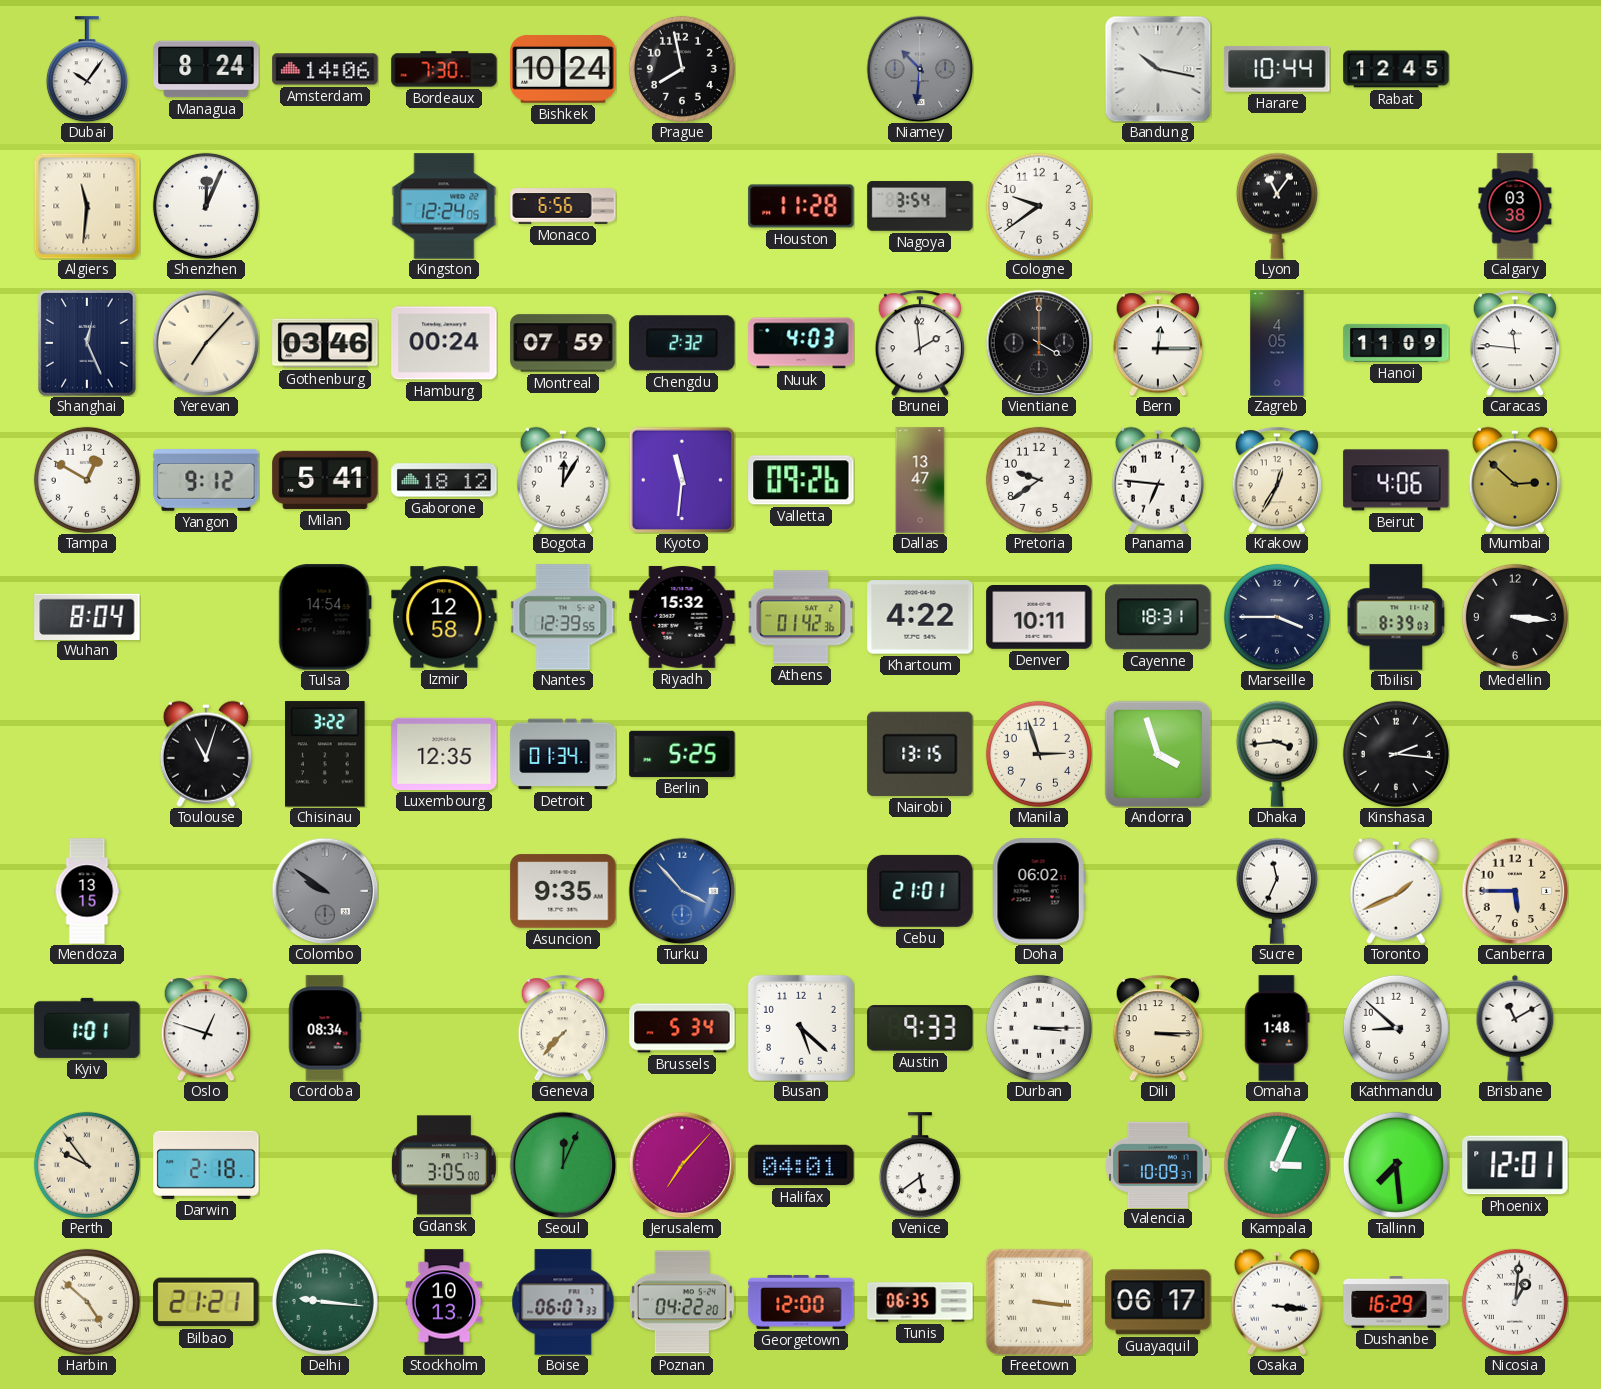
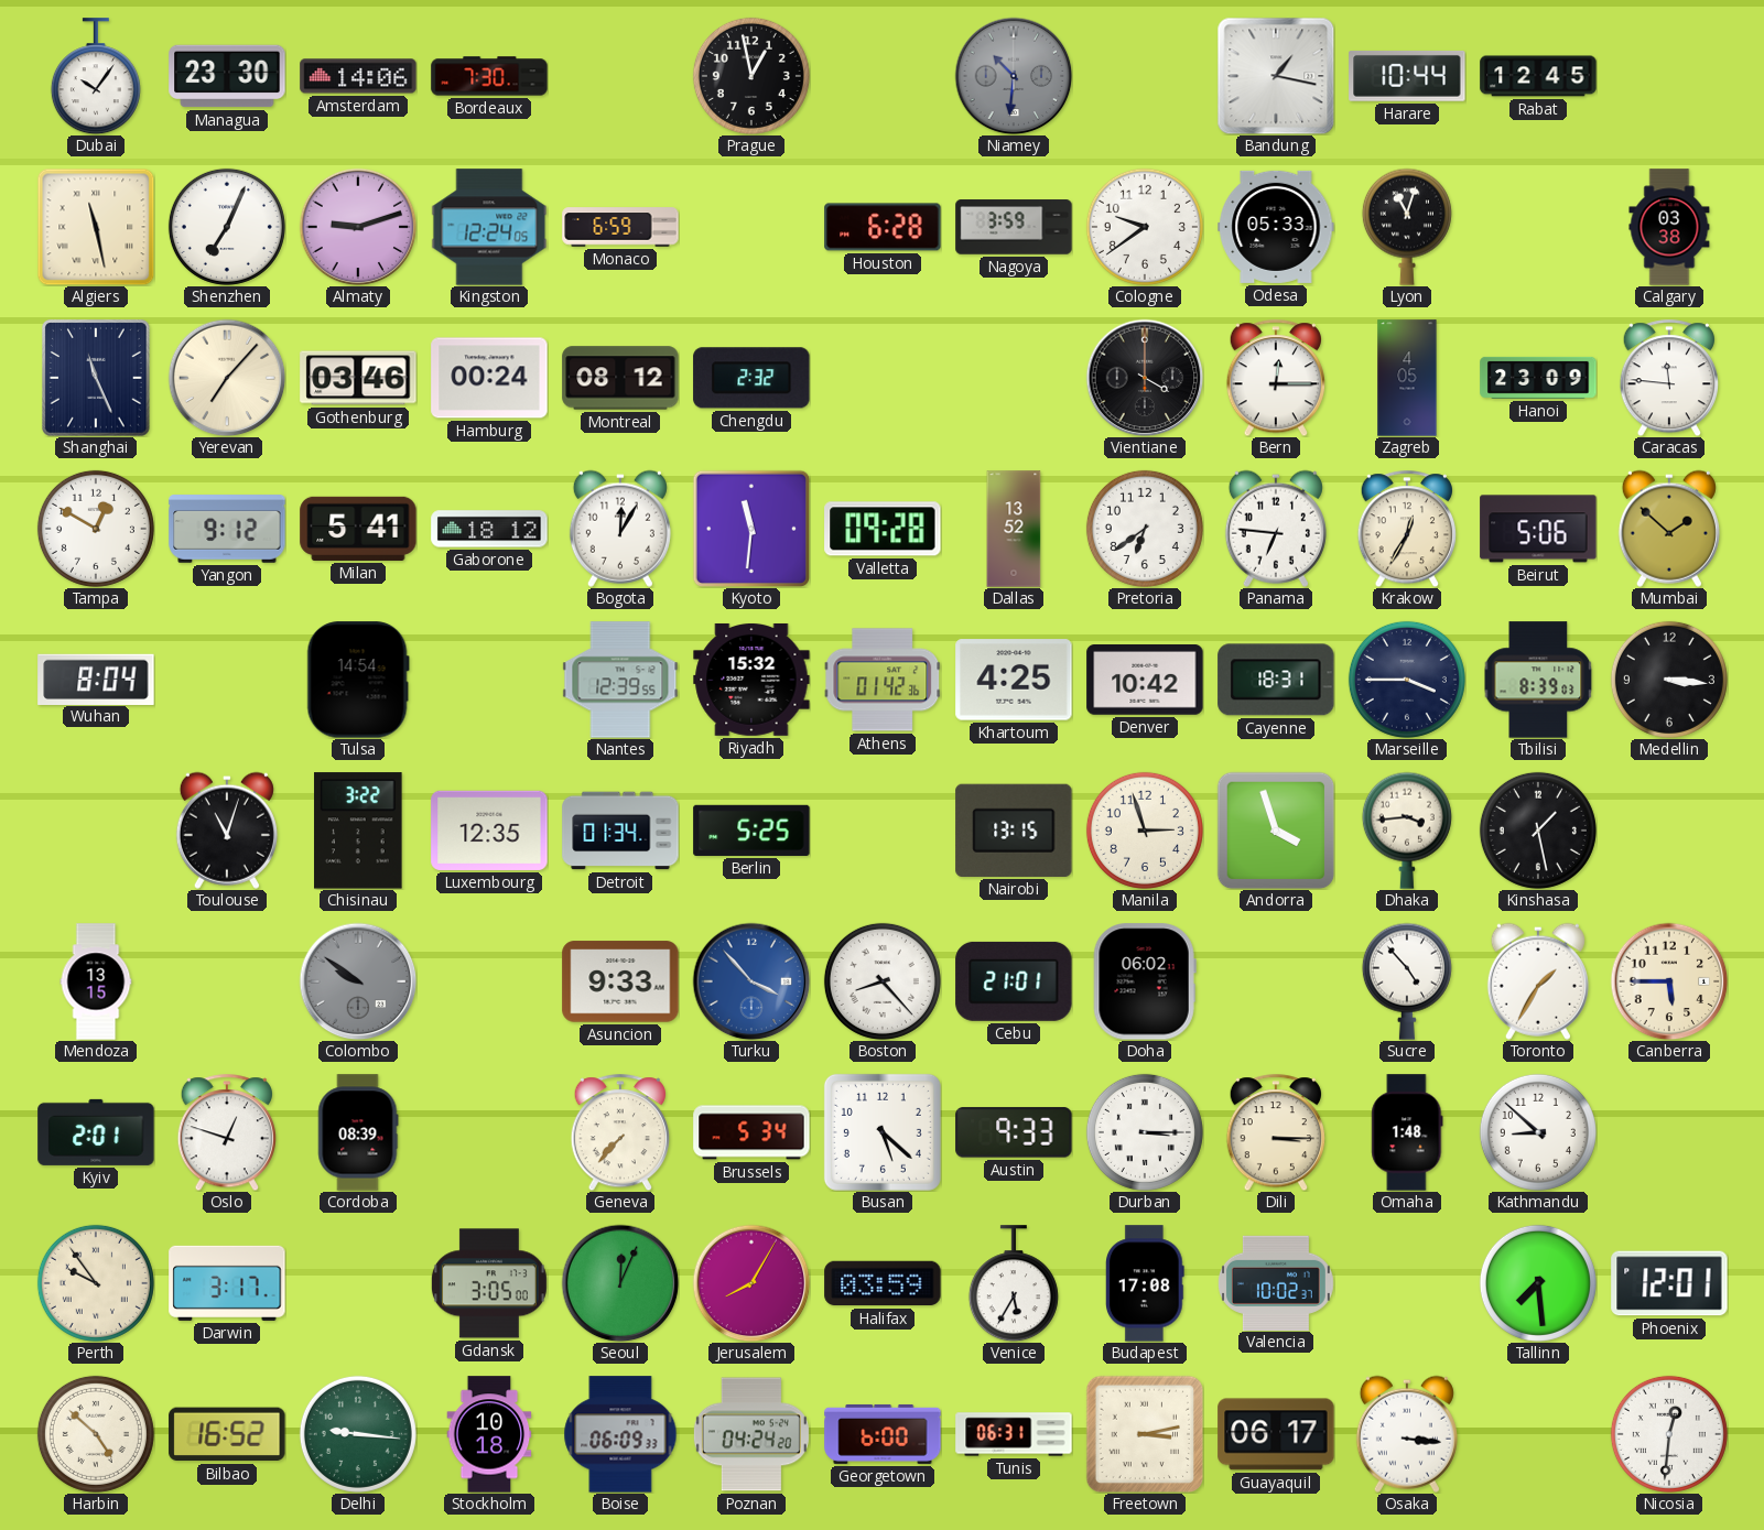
Managua: 8:24 -> 23:30 (227, 76)
Bishkek: 10:24 -> none (563, 69)
Prague: 7:58 -> 12:58 (751, 76)
Bandung: 10:17 -> 1:17 (1276, 76)
Algiers: 11:31 -> 11:28 (96, 227)
Shenzhen: 12:04 -> 7:04 (227, 227)
Almaty: none -> 9:12 (358, 227)
Monaco: 6:56 -> 6:59 (620, 227)
Houston: 11:28 -> 6:28 (883, 227)
Nagoya: 3:54 -> 3:59 (1014, 227)
Odesa: none -> 05:33 (1276, 227)
Lyon: 11:06 -> 11:03 (1407, 227)
Shanghai: 12:26 -> 11:26 (96, 379)
Montreal: 07:59 -> 08:12 (620, 378)
Nuuk: 4:03 -> none (801, 343)
Brunei: 1:59 -> none (919, 343)
Hanoi: 11:09 -> 23:09 (1538, 378)
Valletta: 09:26 -> 09:28 (883, 529)
Dallas: 13:47 -> 13:52 (1014, 529)
Pretoria: 9:39 -> 6:39 (1145, 529)
Beirut: 4:06 -> 5:06 (1538, 529)
Mumbai: 2:52 -> 1:52 (1669, 529)
Izmir: 12:58 -> none (444, 617)
Khartoum: 4:22 -> 4:25 (1014, 680)
Denver: 10:11 -> 10:42 (1145, 681)
Kinshasa: 2:16 -> 1:28 (1538, 831)
Asuncion: 9:35 -> 9:33 (620, 981)
Boston: none -> 8:23 (883, 981)
Sucre: 11:34 -> 4:53 (1407, 981)
Toronto: 1:41 -> 1:35 (1538, 981)
Kyiv: 1:01 -> 2:01 (96, 1132)
Cordoba: 08:34 -> 08:39 (358, 1132)
Brisbane: 11:10 -> none (1515, 1028)
Darwin: 2:18 -> 3:17 (227, 1283)
Jerusalem: 7:07 -> 8:05 (751, 1283)
Halifax: 04:01 -> 03:59 (883, 1283)
Venice: 5:39 -> 5:35 (1014, 1283)
Budapest: none -> 17:08 (1146, 1283)
Valencia: 10:09 -> 10:02 (1276, 1282)
Kampala: 3:04 -> none (1277, 1165)
Bilbao: 21:21 -> 16:52 (227, 1434)
Stockholm: 10:13 -> 10:18 (489, 1434)
Boise: 06:07 -> 06:09 (620, 1434)
Poznan: 04:22 -> 04:24 (751, 1434)
Georgetown: 12:00 -> 6:00 (883, 1434)
Tunis: 06:35 -> 06:31 (1014, 1434)
Freetown: 3:16 -> 3:13 (1145, 1434)
Dushanbe: 16:29 -> none (1396, 1303)
Nicosia: 1:01 -> 12:31 (1669, 1434)
